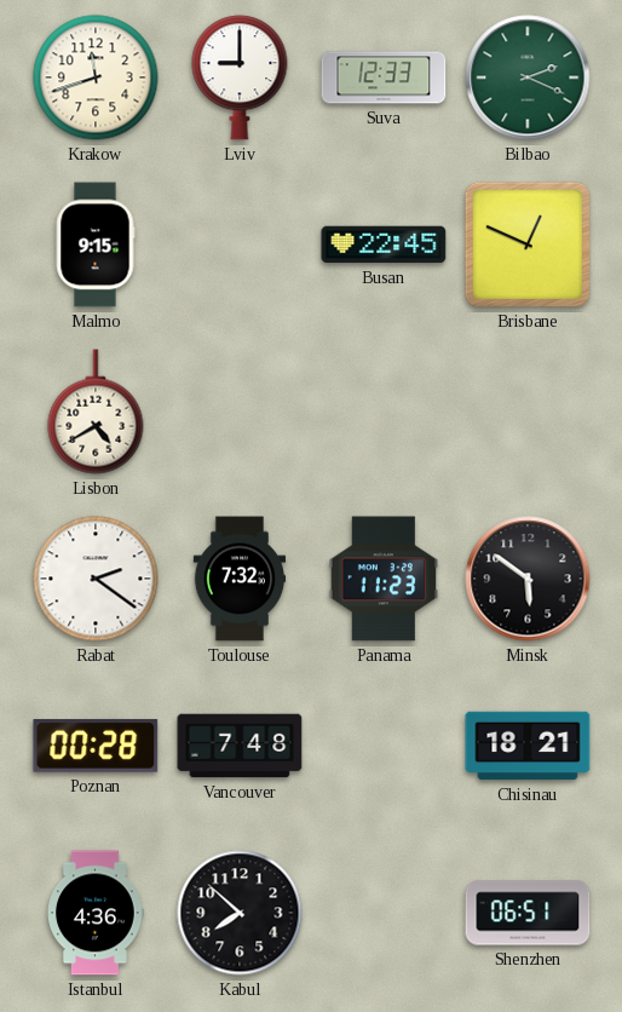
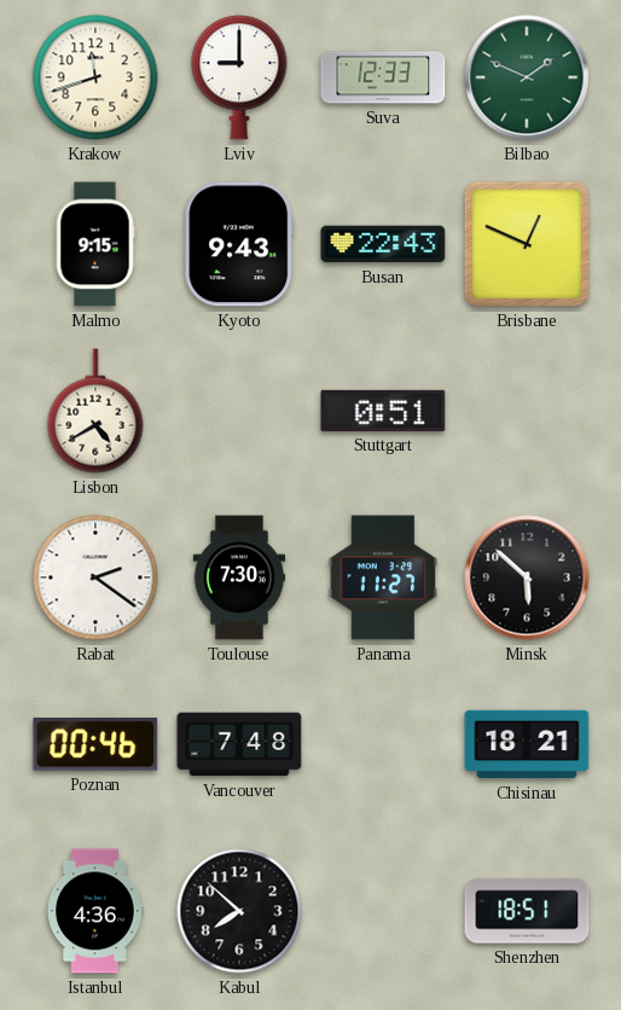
Bilbao: 2:19 -> 1:49 (527, 77)
Kyoto: none -> 9:43 (239, 244)
Busan: 22:45 -> 22:43 (383, 244)
Stuttgart: none -> 0:51 (383, 411)
Toulouse: 7:32 -> 7:30 (239, 577)
Panama: 11:23 -> 11:27 (383, 577)
Minsk: 5:51 -> 5:52 (527, 577)
Poznan: 00:28 -> 00:46 (95, 744)
Shenzhen: 06:51 -> 18:51 (527, 911)
